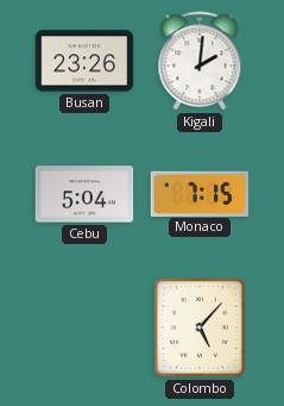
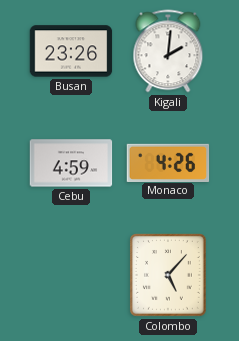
Cebu: 5:04 -> 4:59 (71, 163)
Monaco: 7:15 -> 4:26 (168, 162)
